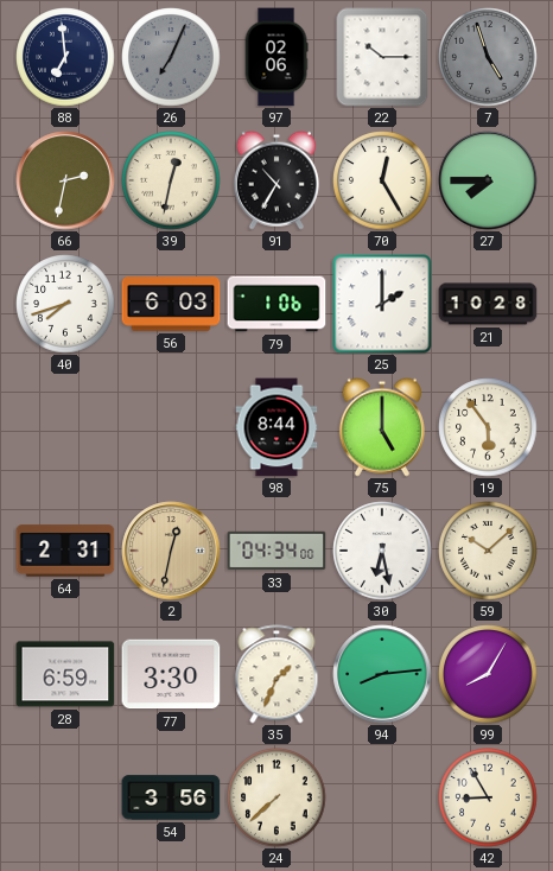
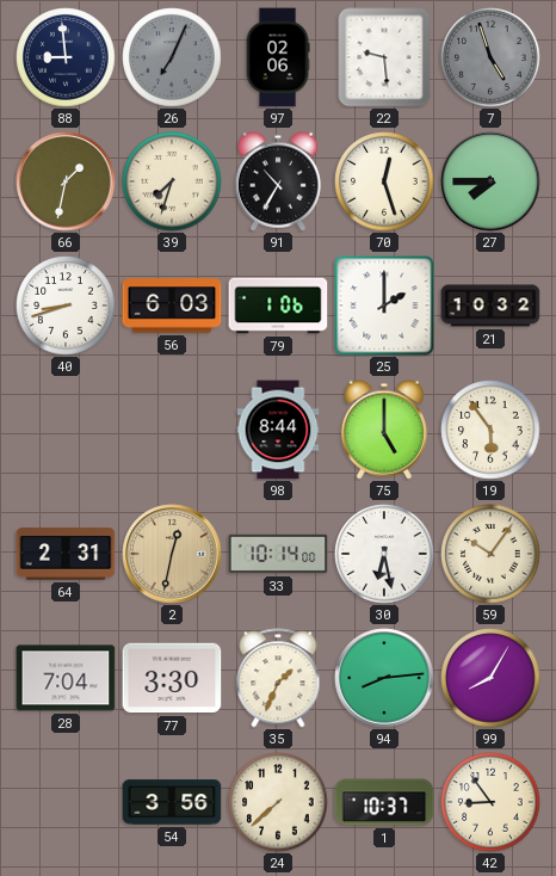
88: 6:59 -> 8:59 (66, 57)
22: 10:15 -> 9:29 (384, 57)
66: 2:32 -> 1:32 (66, 181)
39: 12:32 -> 7:33 (172, 181)
70: 12:25 -> 12:27 (384, 181)
40: 7:42 -> 8:42 (66, 306)
21: 10:28 -> 10:32 (490, 306)
33: 04:34 -> 10:14 (278, 554)
59: 10:08 -> 10:06 (490, 554)
28: 6:59 -> 7:04 (66, 678)
1: none -> 10:37 (384, 802)
42: 8:55 -> 8:54 (490, 802)
